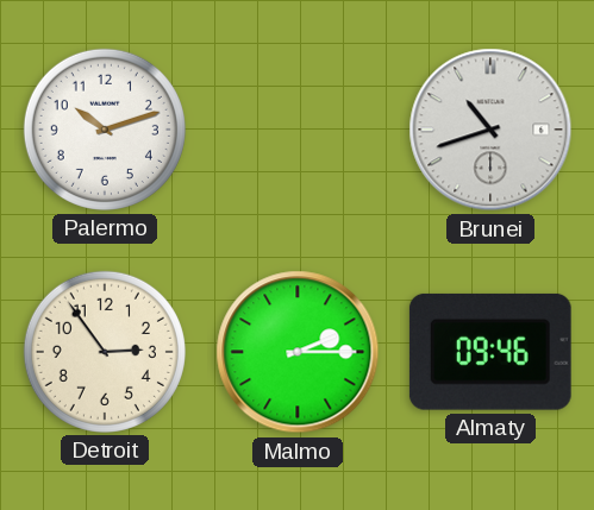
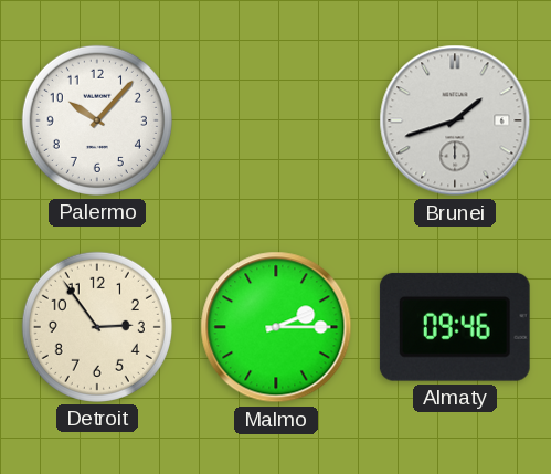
Palermo: 10:12 -> 10:07 (97, 120)
Brunei: 10:42 -> 1:42 (455, 120)
